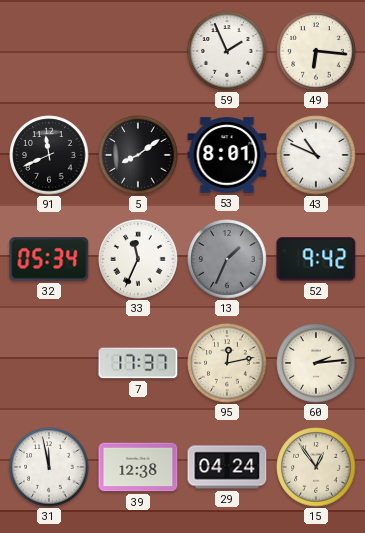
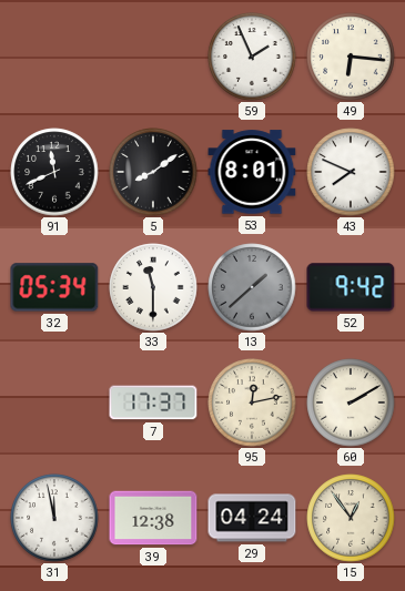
43: 10:49 -> 7:49 (351, 172)
33: 11:34 -> 11:30 (153, 287)
13: 1:34 -> 1:38 (252, 287)
60: 2:14 -> 2:10 (351, 403)
